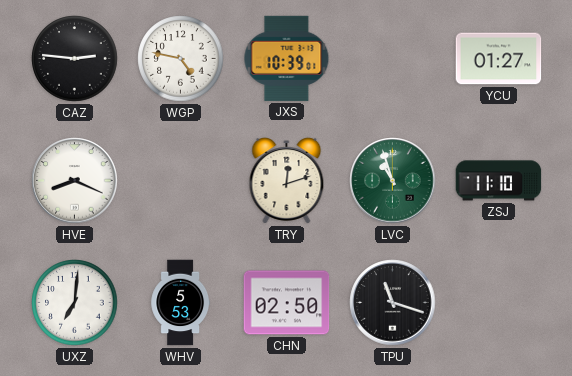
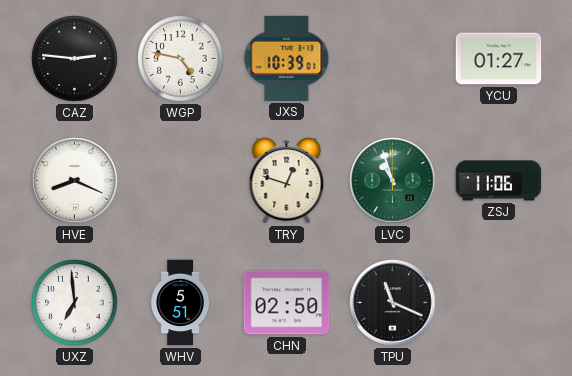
TRY: 12:12 -> 12:48 (287, 181)
ZSJ: 11:10 -> 11:06 (499, 181)
UXZ: 7:01 -> 6:59 (75, 303)
WHV: 5:53 -> 5:51 (181, 303)
TPU: 11:18 -> 11:19 (393, 303)
